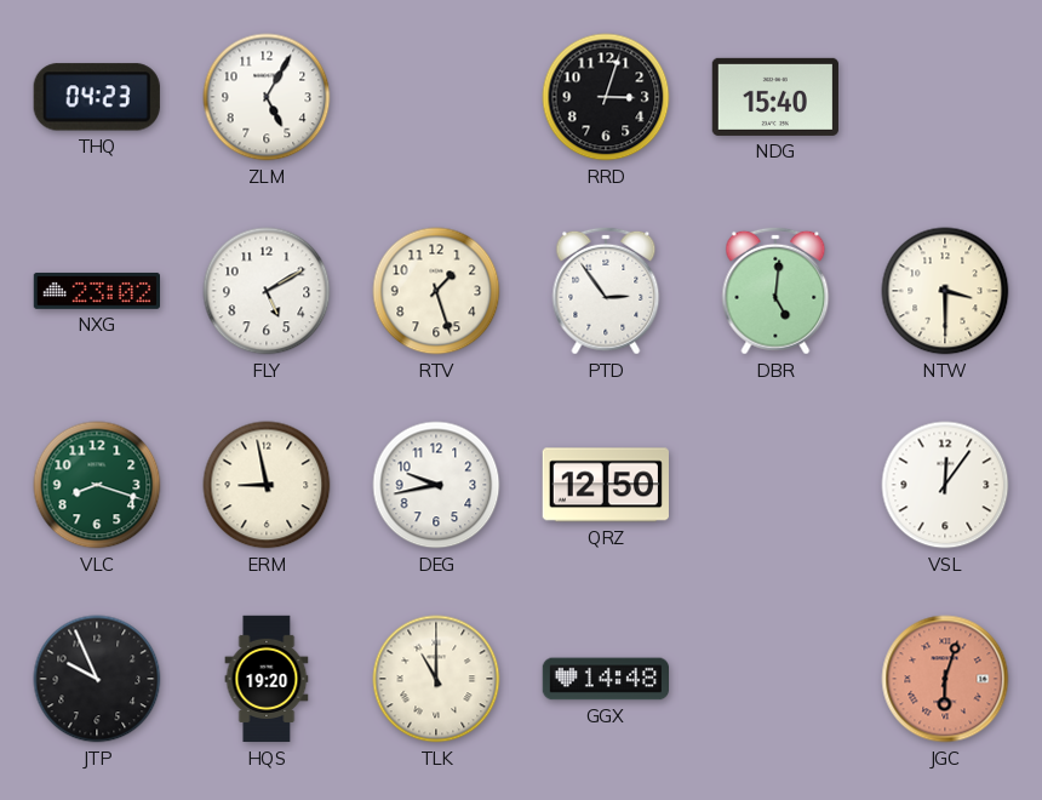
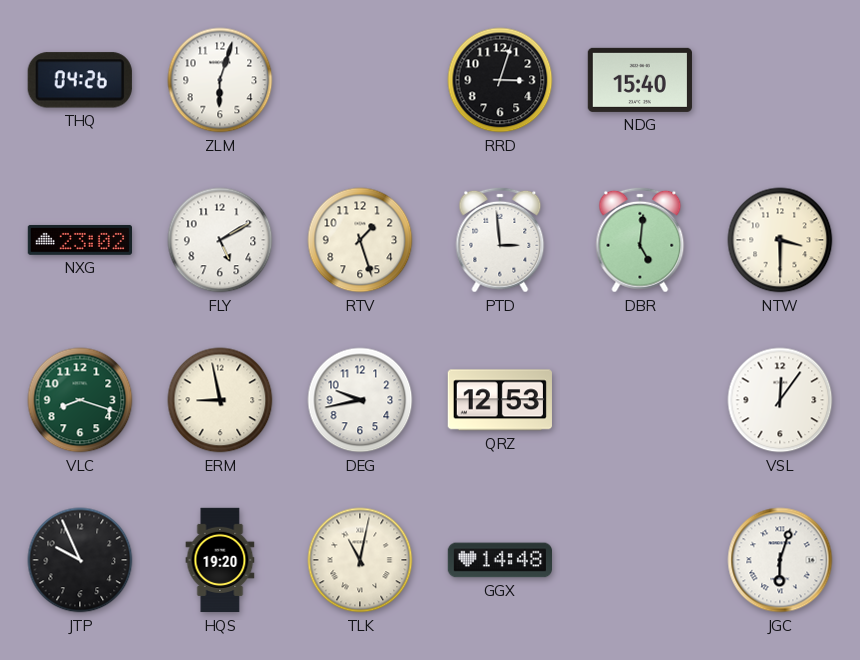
THQ: 04:23 -> 04:26 (80, 80)
ZLM: 5:05 -> 6:03 (220, 80)
PTD: 2:54 -> 2:59 (500, 240)
QRZ: 12:50 -> 12:53 (500, 400)
TLK: 11:00 -> 11:02 (360, 560)
JGC dial: salmon -> white (780, 560)
